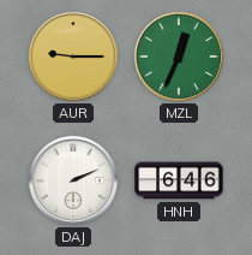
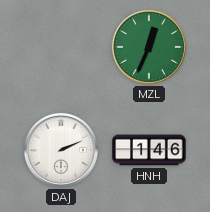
AUR: 9:15 -> none (73, 57)
HNH: 6:46 -> 1:46 (149, 150)
